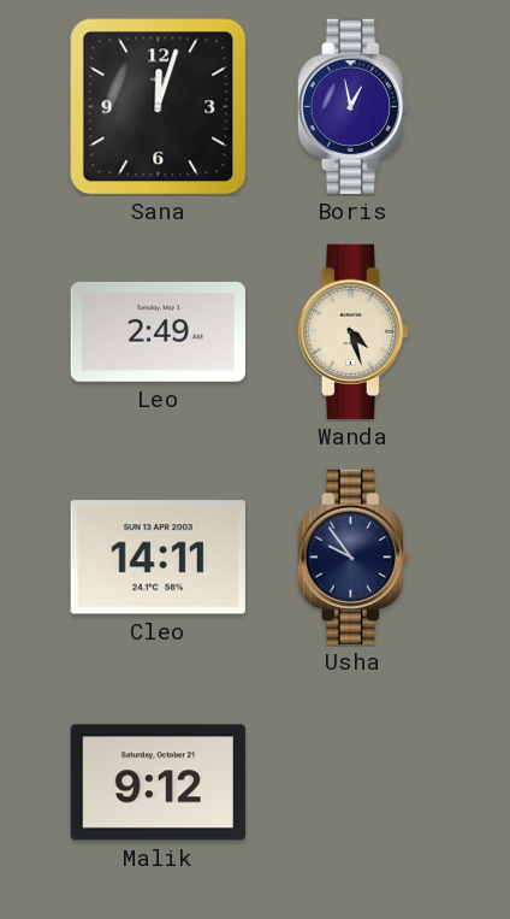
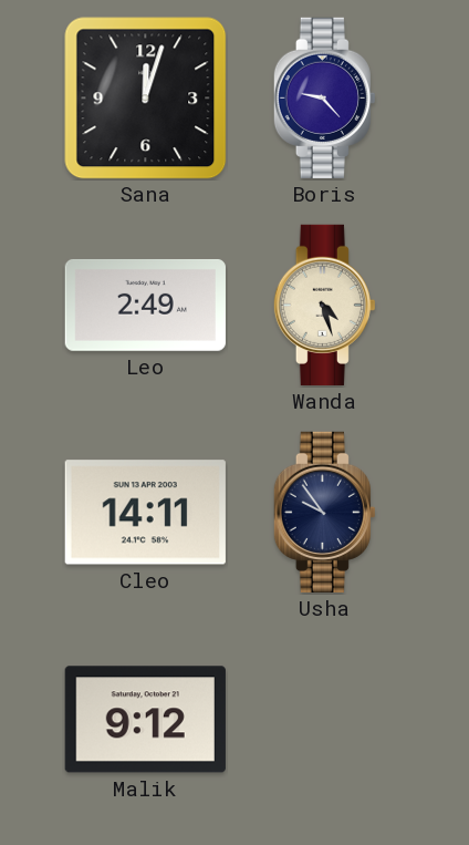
Boris: 12:58 -> 9:23 (324, 97)
